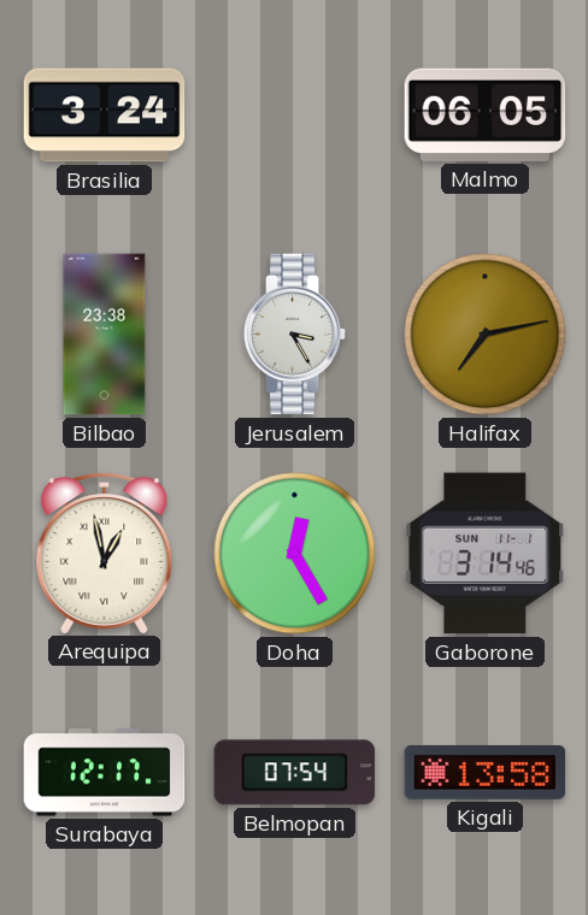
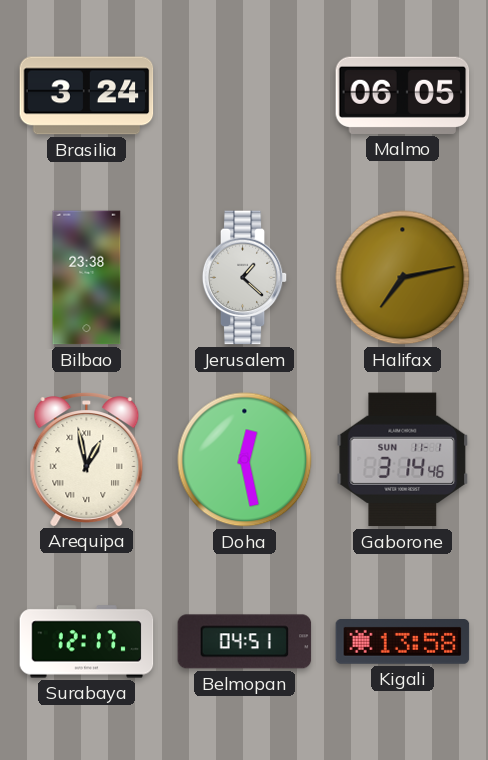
Jerusalem: 3:25 -> 1:22 (245, 278)
Doha: 12:25 -> 12:28 (245, 460)
Belmopan: 07:54 -> 04:51 (245, 642)
